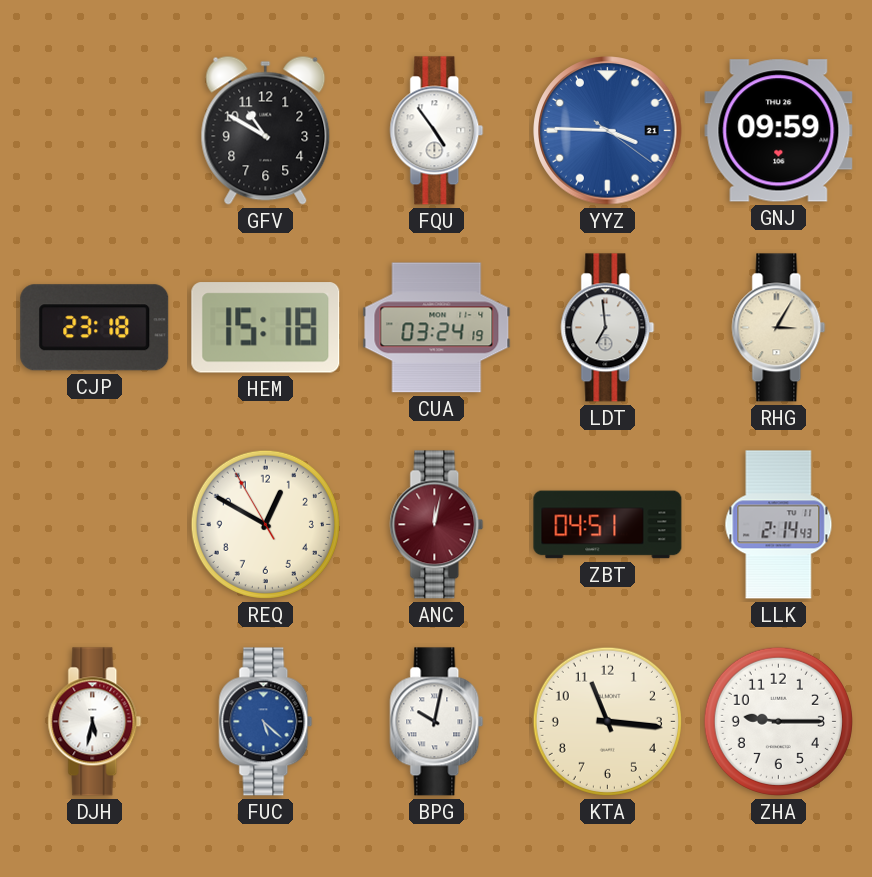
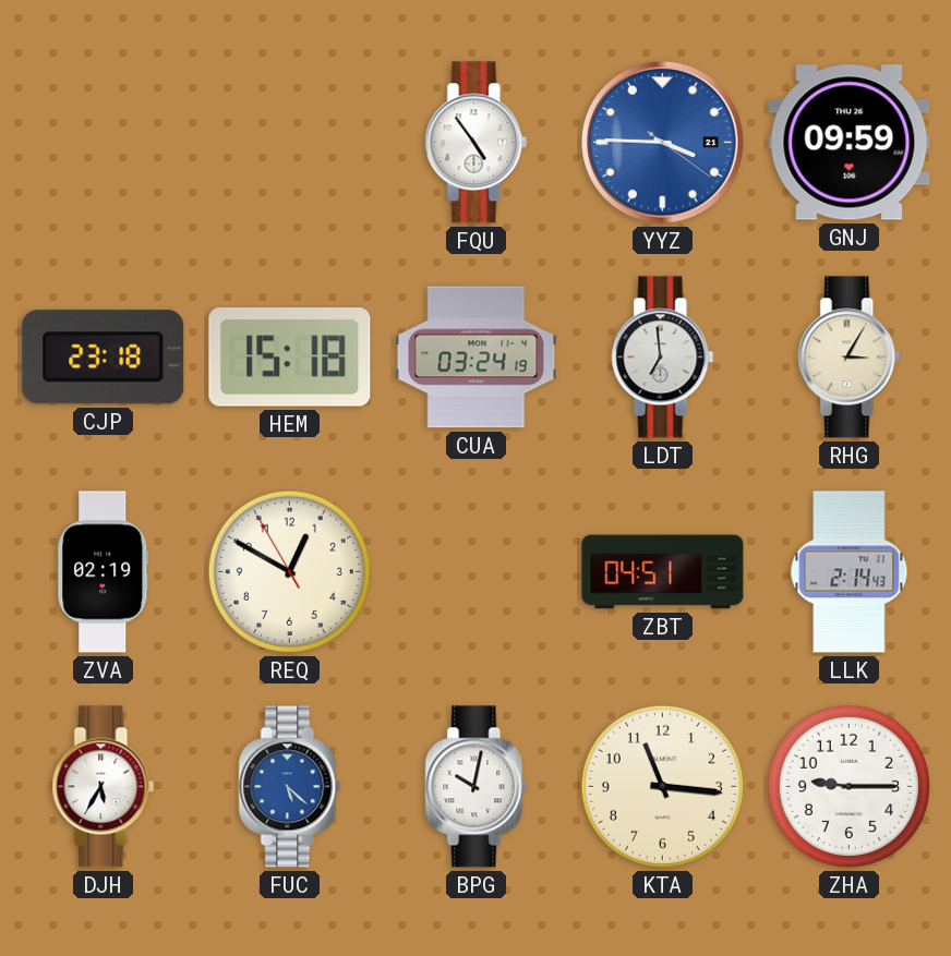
GFV: 10:50 -> none (266, 130)
ZVA: none -> 02:19 (104, 572)
ANC: 12:02 -> none (437, 525)
DJH: 5:32 -> 5:35 (104, 787)
